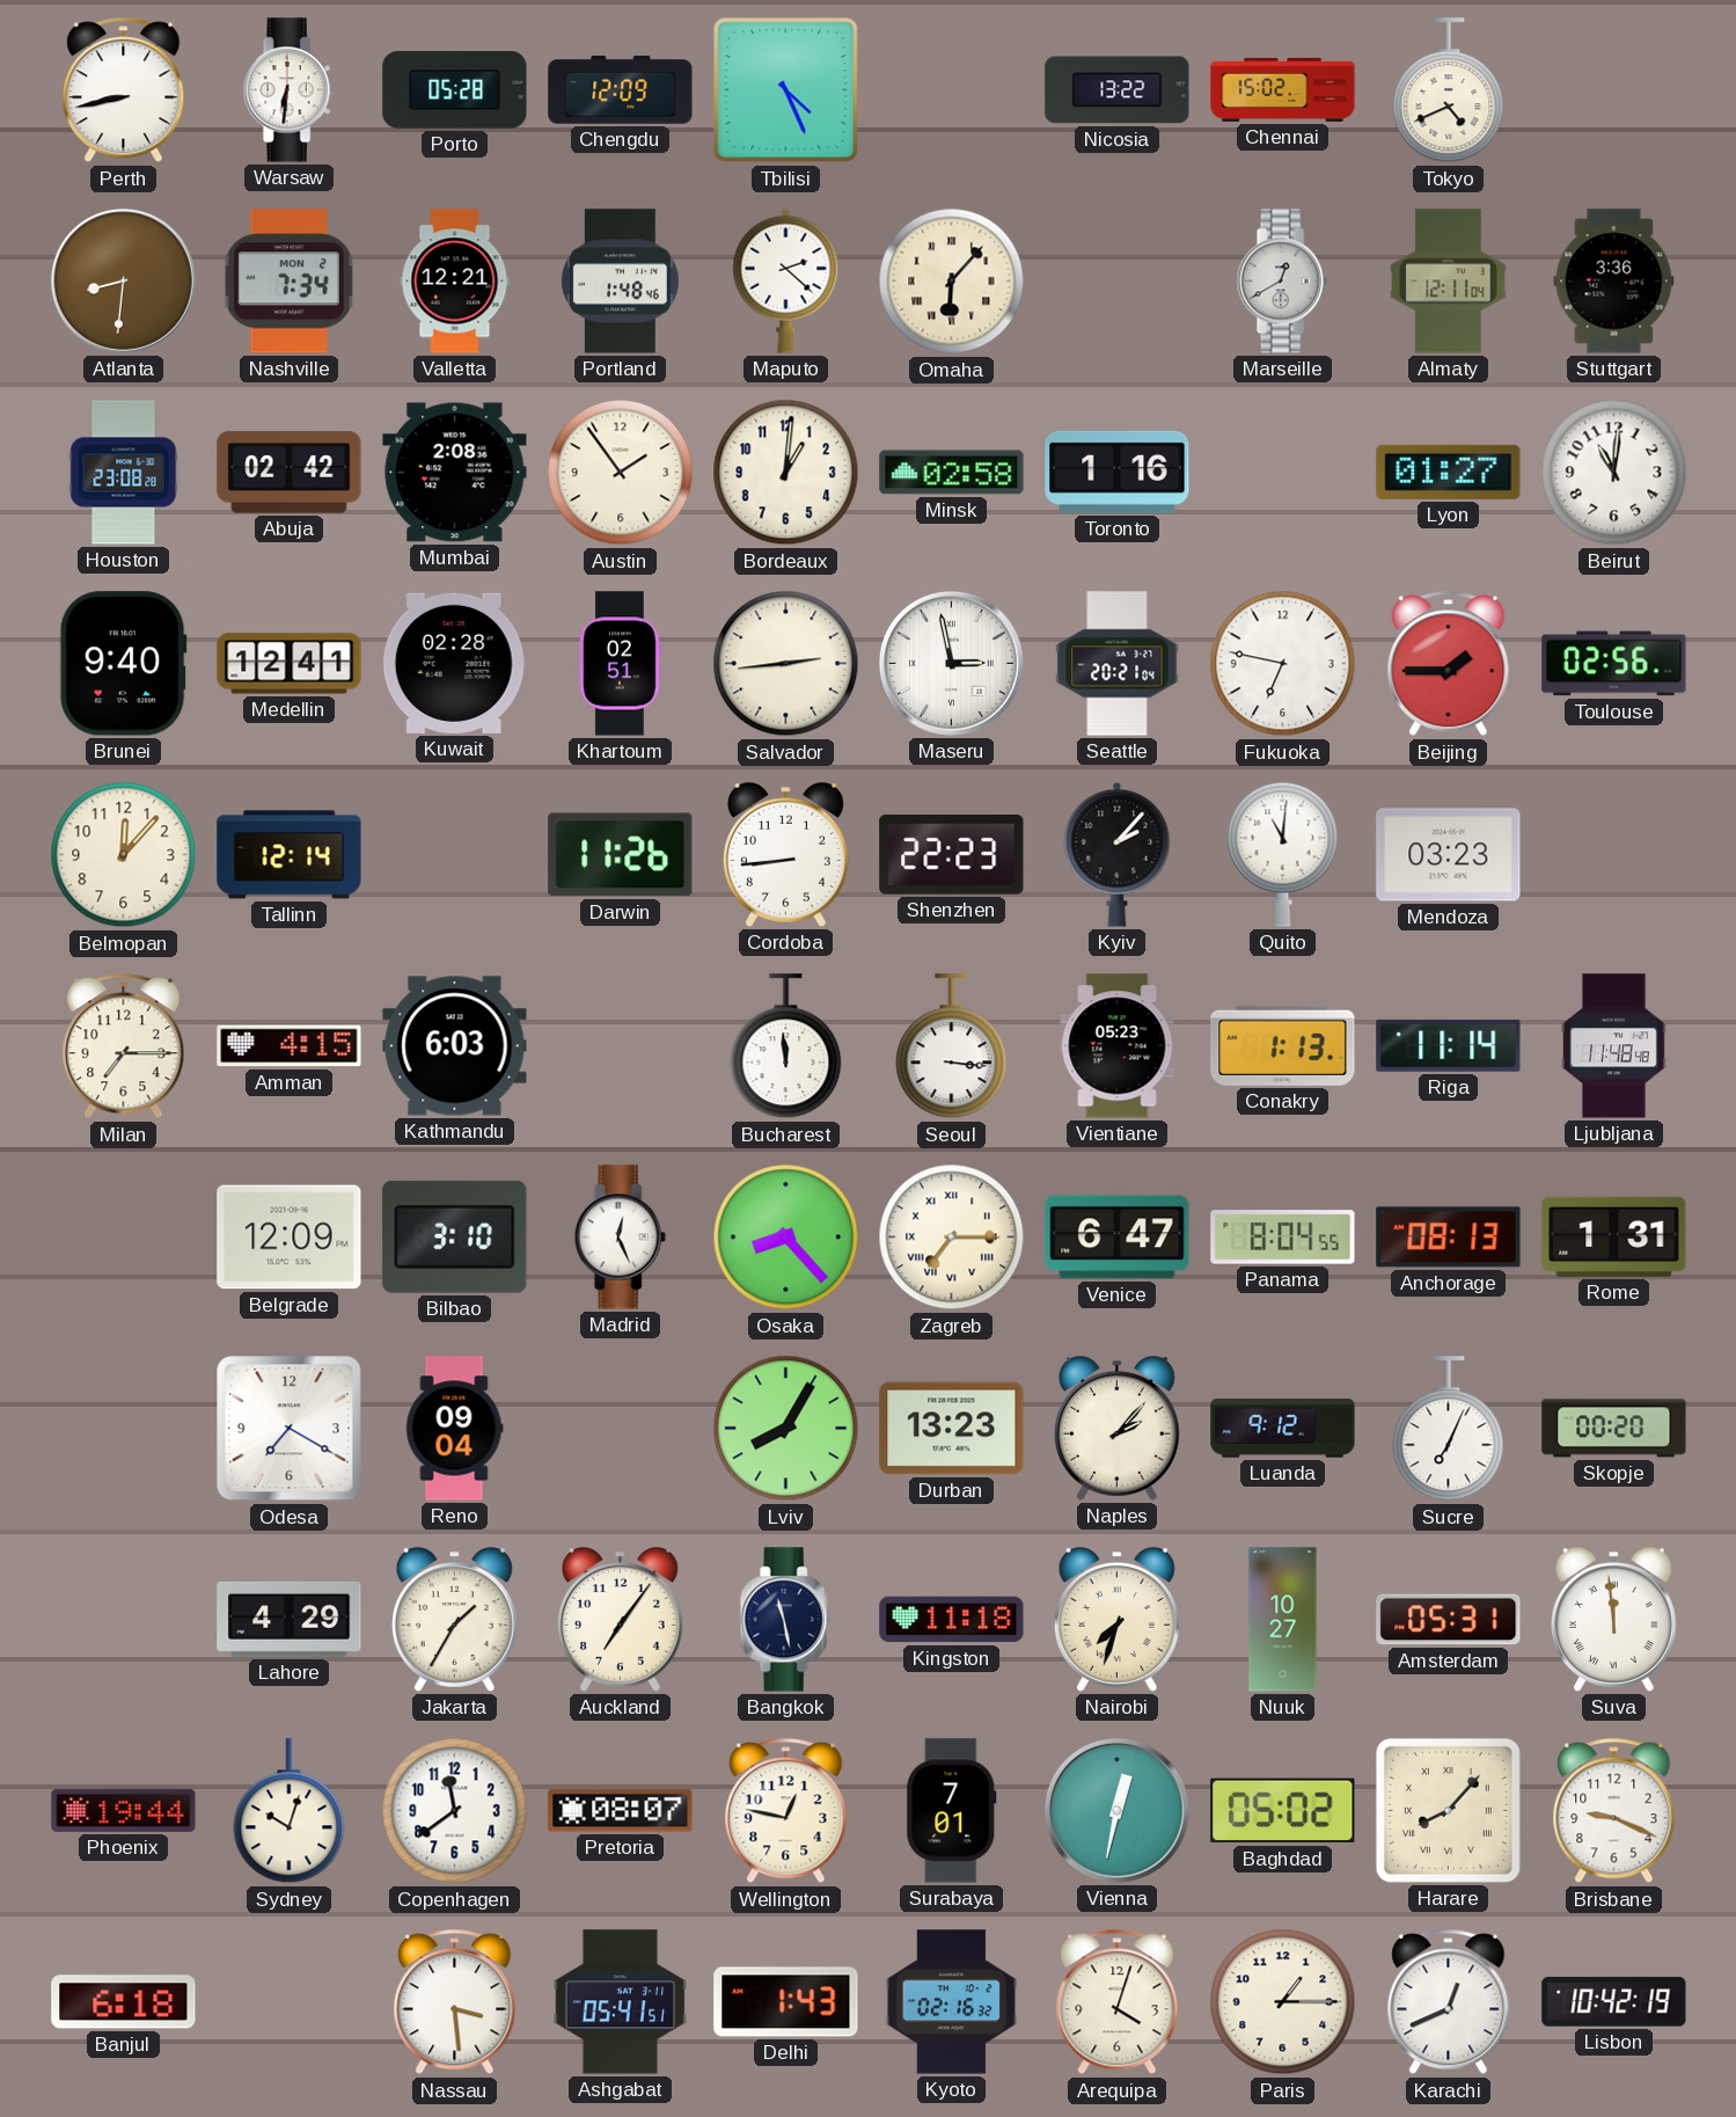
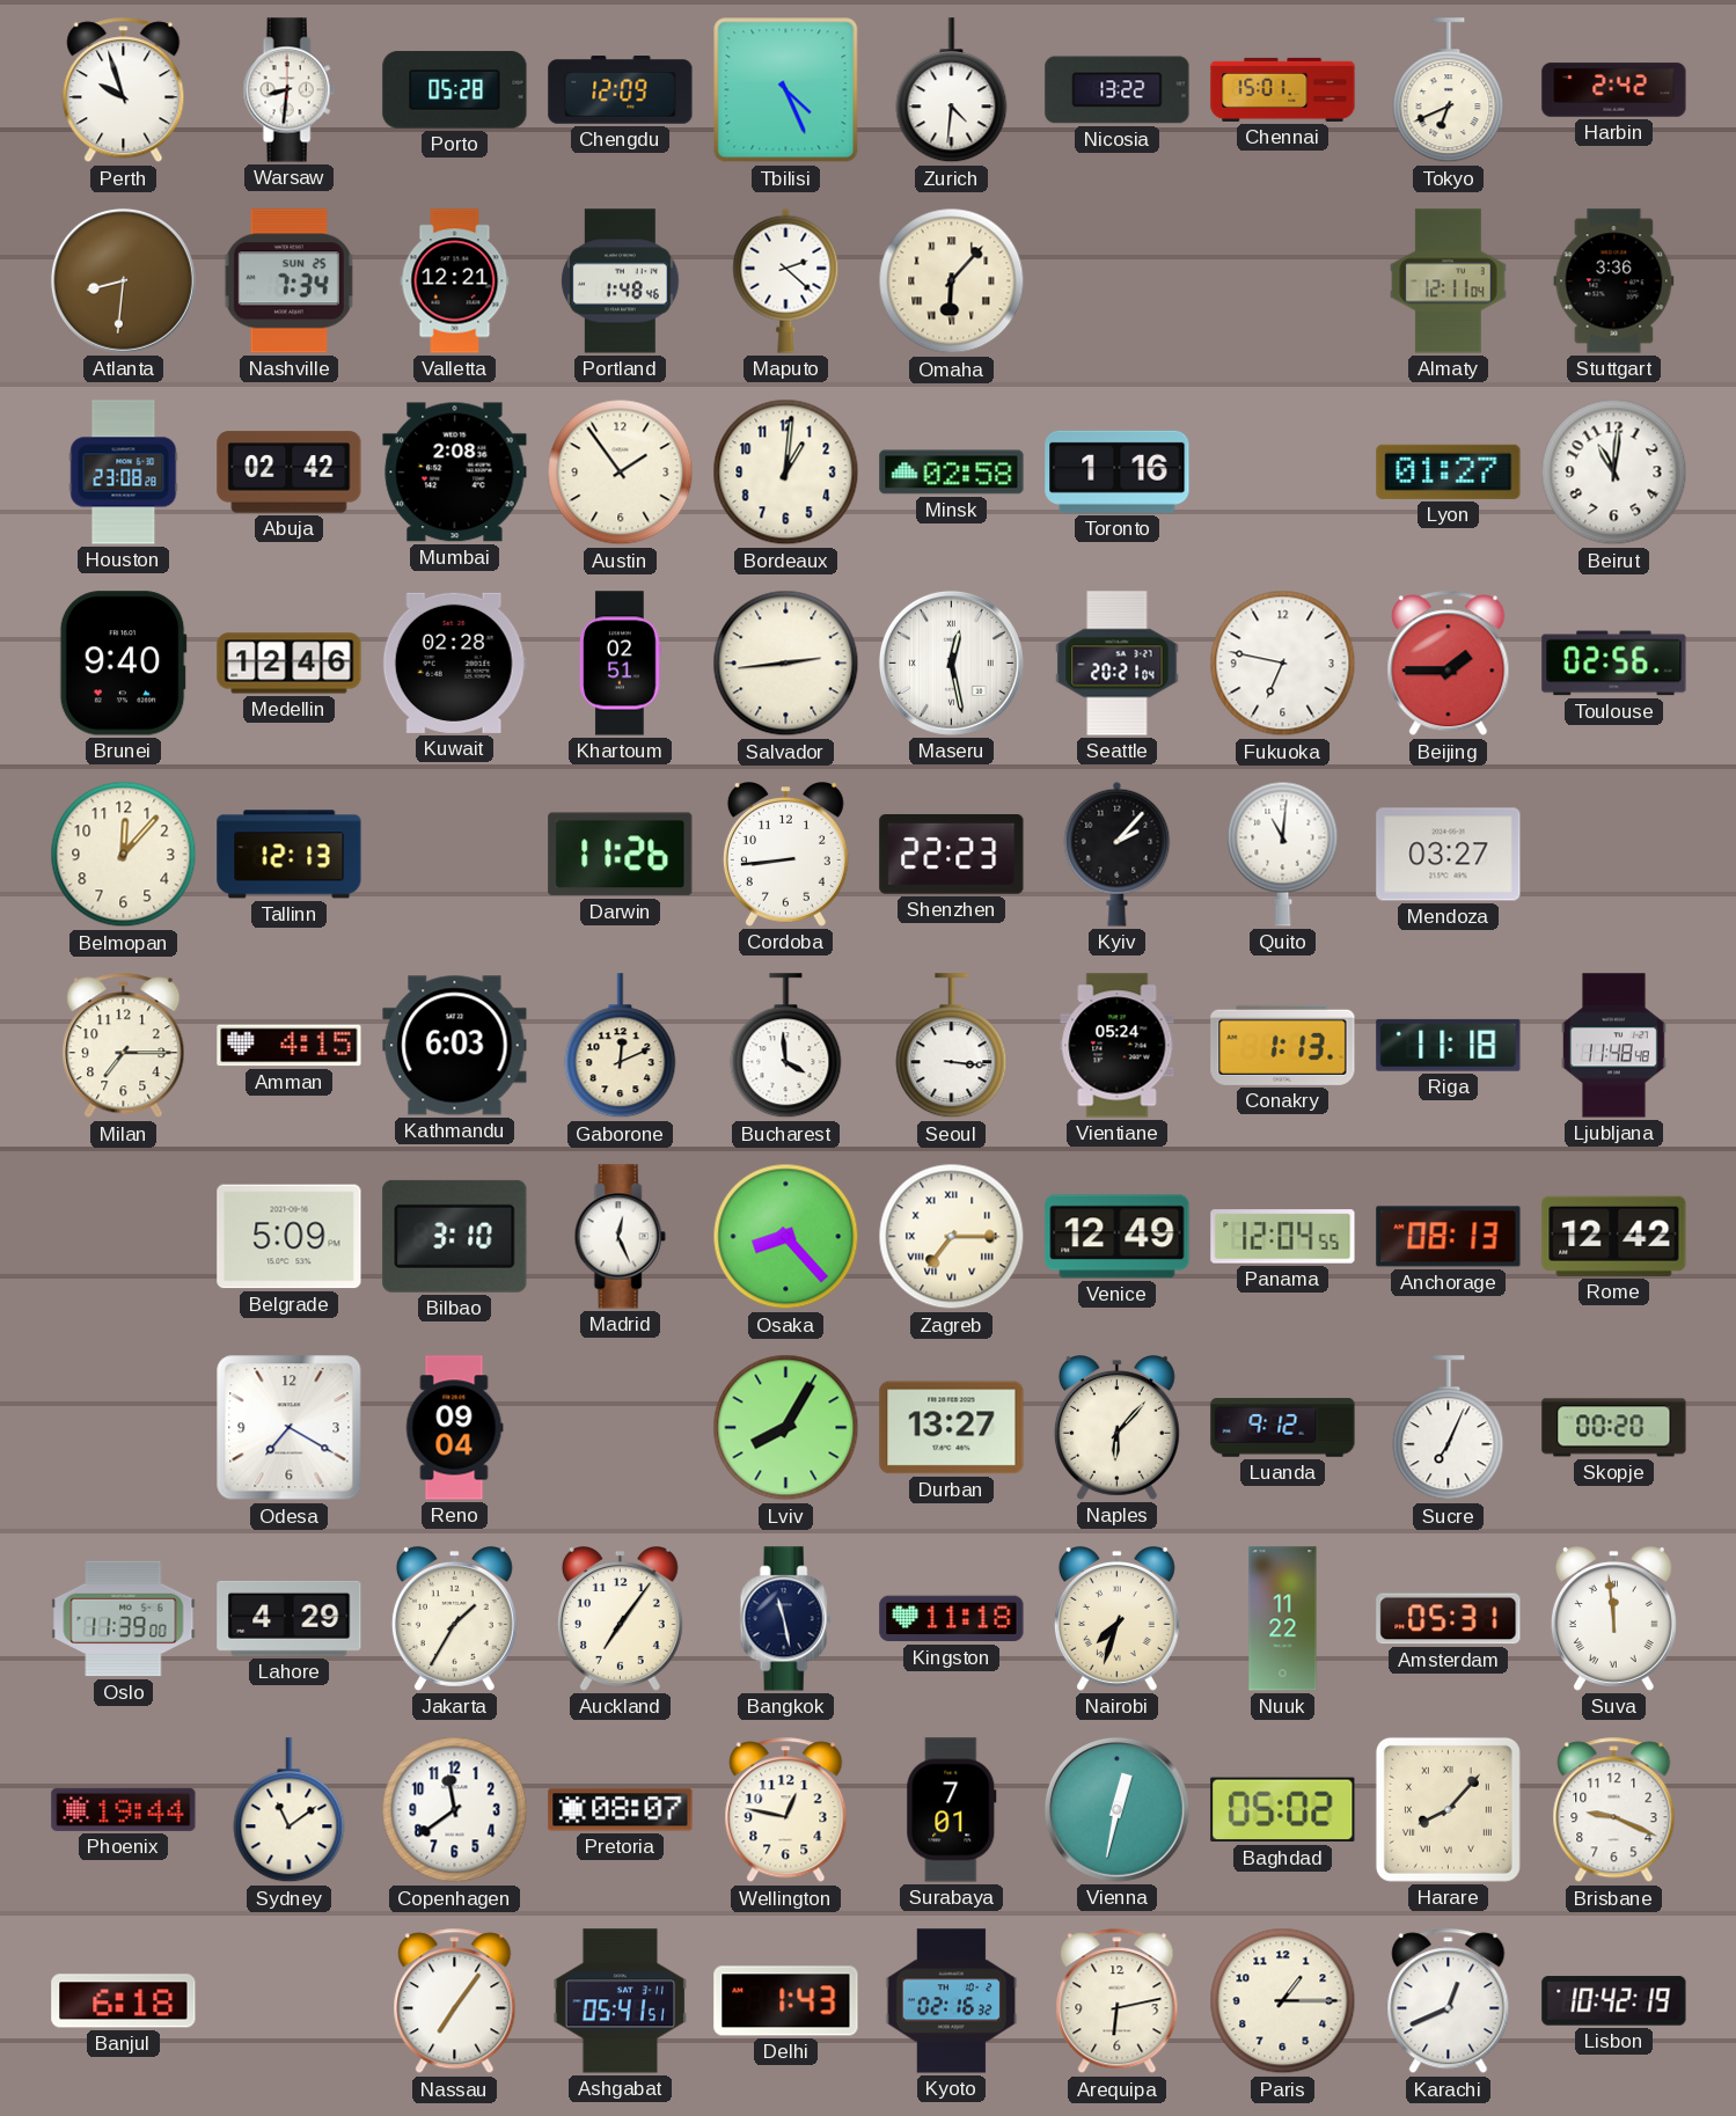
Perth: 8:43 -> 9:57 (124, 90)
Warsaw: 6:31 -> 8:31 (288, 90)
Zurich: none -> 4:31 (952, 90)
Chennai: 15:02 -> 15:01 (1283, 89)
Tokyo: 4:41 -> 6:41 (1449, 90)
Harbin: none -> 2:42 (1614, 90)
Nashville date: MON 2 -> SUN 25 (288, 281)
Marseille: 12:40 -> none (1282, 282)
Medellin: 12:41 -> 12:46 (290, 664)
Maseru: 2:58 -> 12:28 (951, 662)
Tallinn: 12:14 -> 12:13 (290, 855)
Mendoza: 03:23 -> 03:27 (1449, 855)
Gaborone: none -> 12:11 (621, 1046)
Bucharest: 11:59 -> 3:59 (786, 1046)
Vientiane: 05:23 -> 05:24 (1118, 1046)
Riga: 11:14 -> 11:18 (1449, 1045)
Belgrade: 12:09 -> 5:09 (290, 1237)
Venice: 6:47 -> 12:49 (1118, 1237)
Panama: 8:04 -> 12:04 (1283, 1237)
Rome: 1:31 -> 12:42 (1614, 1236)
Durban: 13:23 -> 13:27 (952, 1428)
Naples: 2:07 -> 6:07 (1116, 1428)
Oslo: none -> 11:39 (124, 1619)
Nuuk: 10:27 -> 11:22 (1283, 1619)
Sydney: 10:03 -> 11:09 (290, 1810)
Nassau: 3:29 -> 7:06 (455, 2001)
Arequipa: 4:03 -> 6:13 (1118, 2001)
